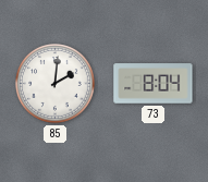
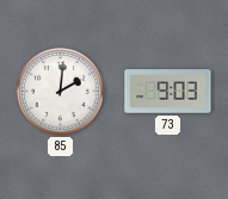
73: 8:04 -> 9:03 (168, 92)
